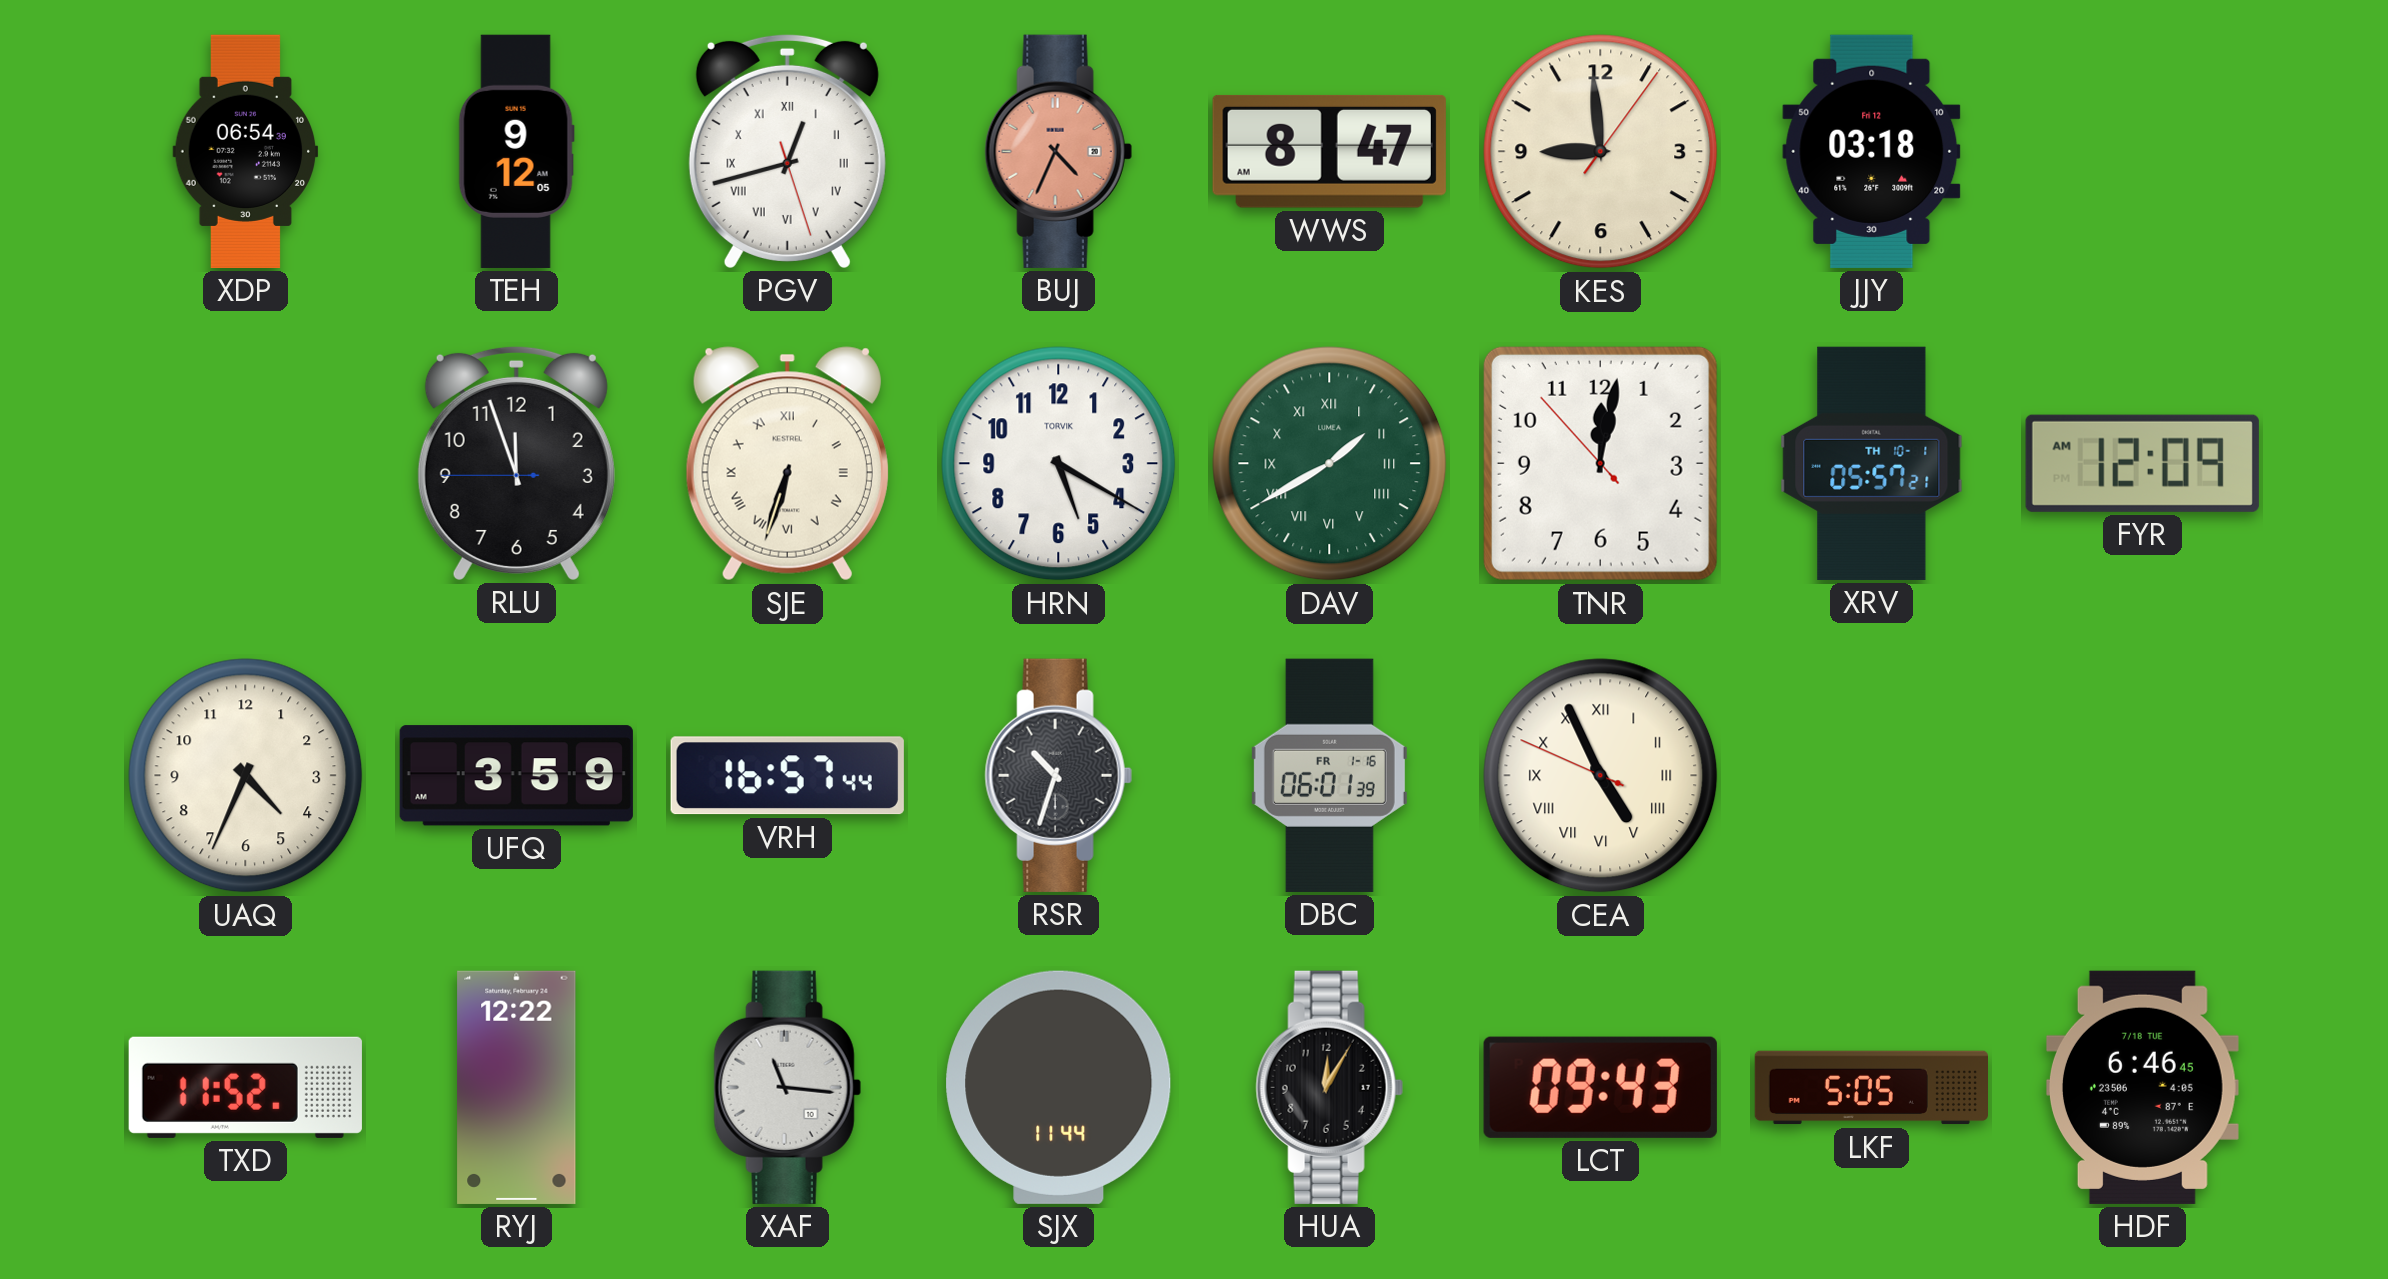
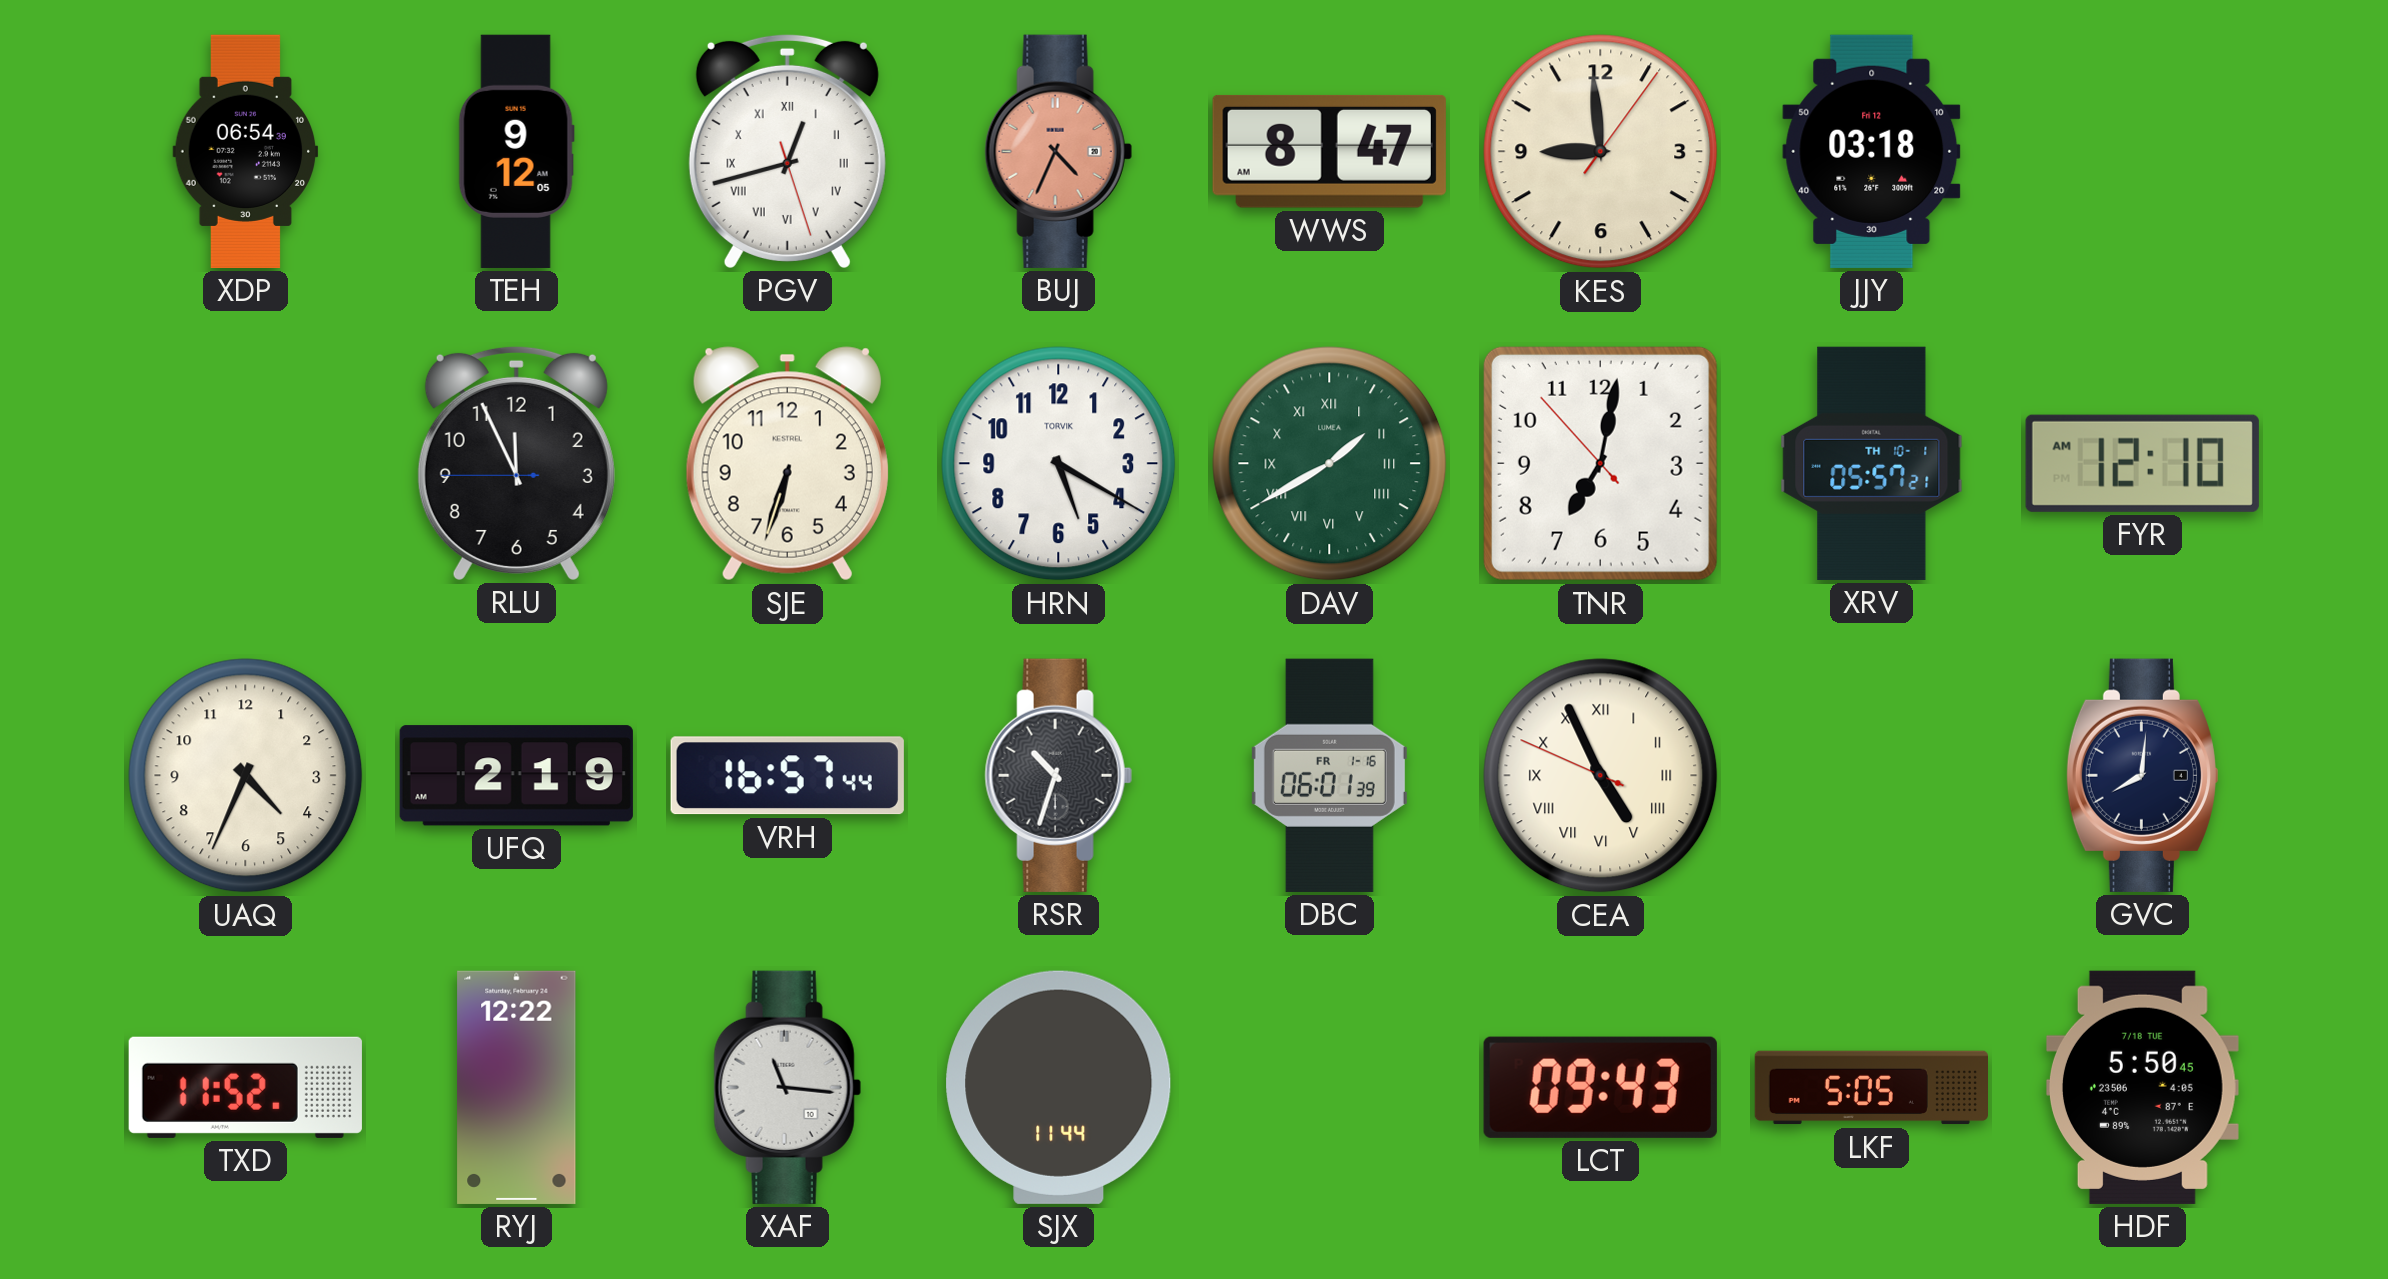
RLU: 11:56 -> 11:55 (516, 463)
SJE numerals: Roman -> Arabic (787, 464)
TNR: 12:01 -> 7:01 (1600, 463)
FYR: 12:09 -> 12:10 (2142, 463)
UFQ: 3:59 -> 2:19 (516, 776)
GVC: none -> 8:01 (2142, 775)
HUA: 12:05 -> none (1329, 1087)
HDF: 6:46 -> 5:50 (2142, 1087)
